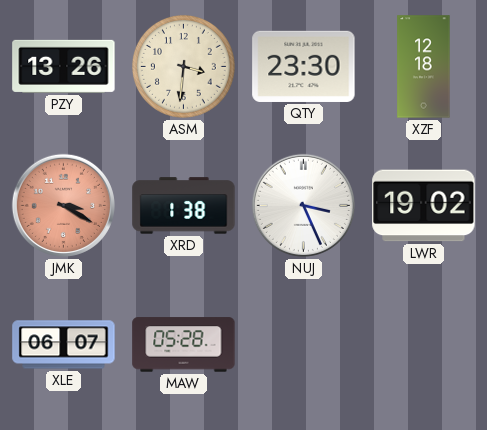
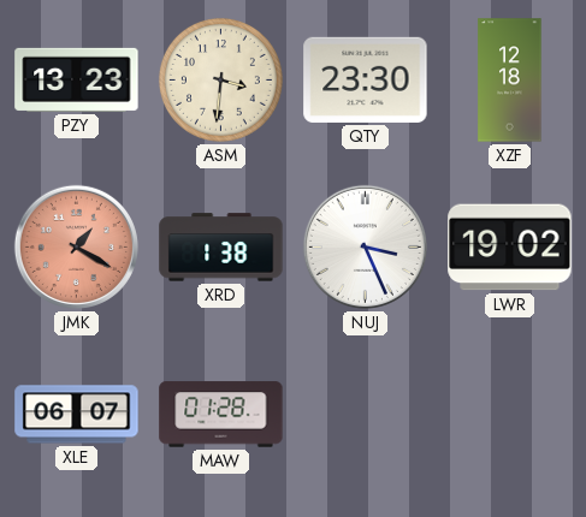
PZY: 13:26 -> 13:23 (77, 79)
JMK: 3:20 -> 1:20 (76, 246)
MAW: 05:28 -> 01:28 (221, 415)
